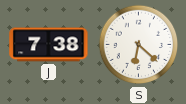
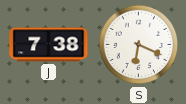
S: 6:22 -> 6:19 (139, 45)
